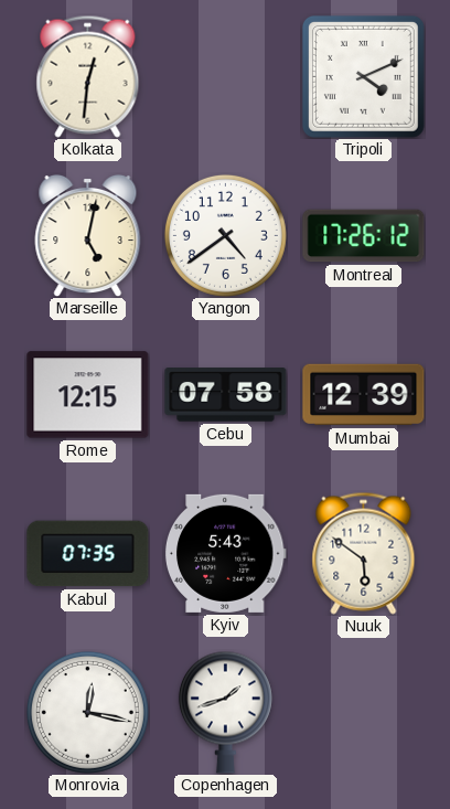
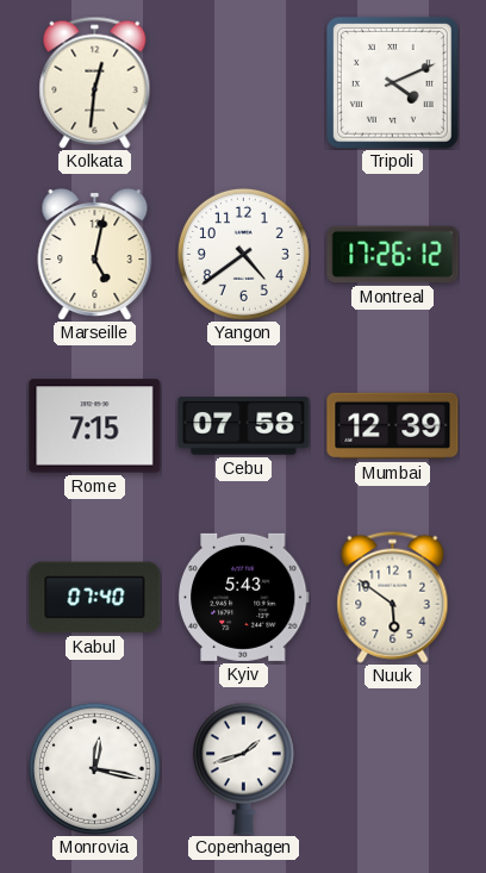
Rome: 12:15 -> 7:15 (95, 426)
Kabul: 07:35 -> 07:40 (95, 598)
